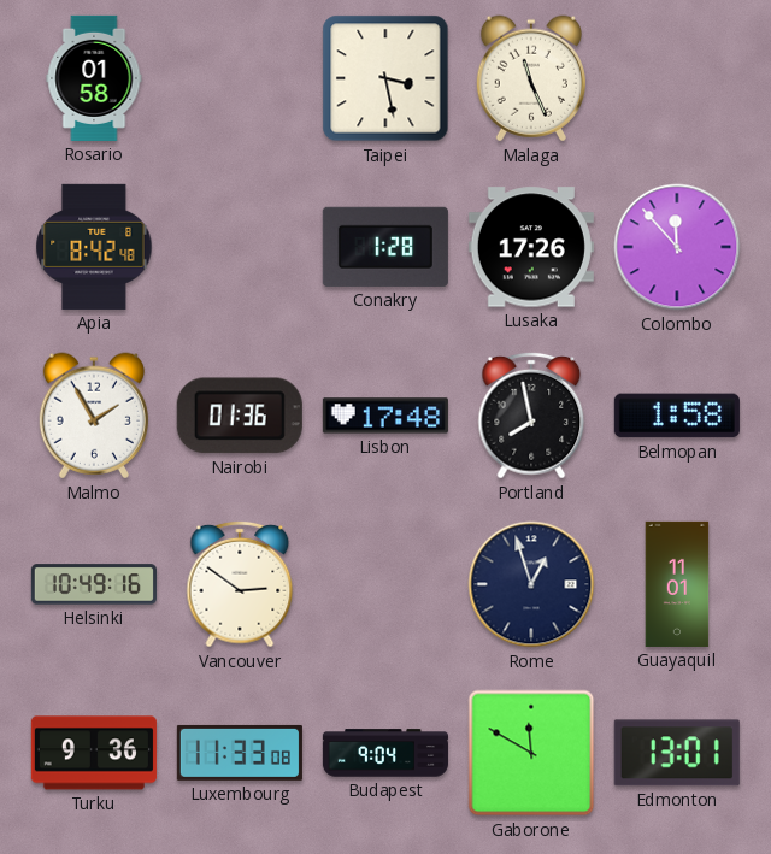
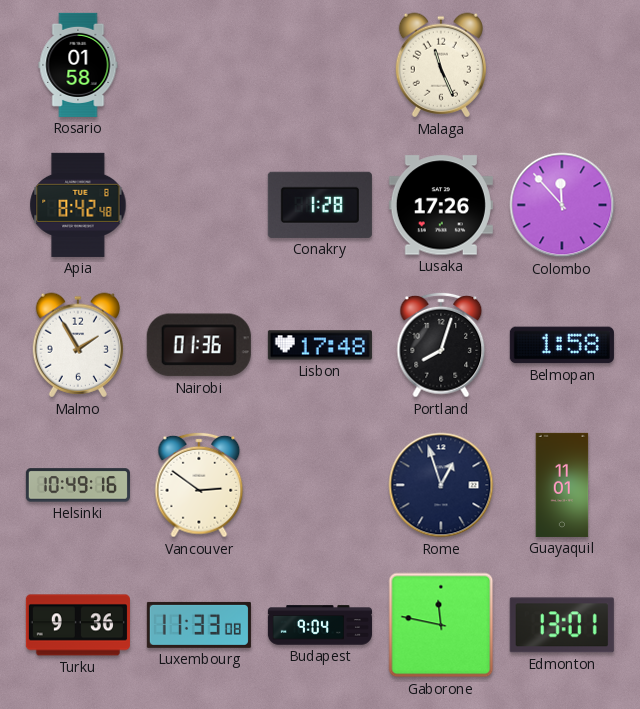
Taipei: 3:28 -> none (385, 78)
Portland: 7:58 -> 8:03 (441, 345)
Gaborone: 11:50 -> 11:47 (441, 625)
